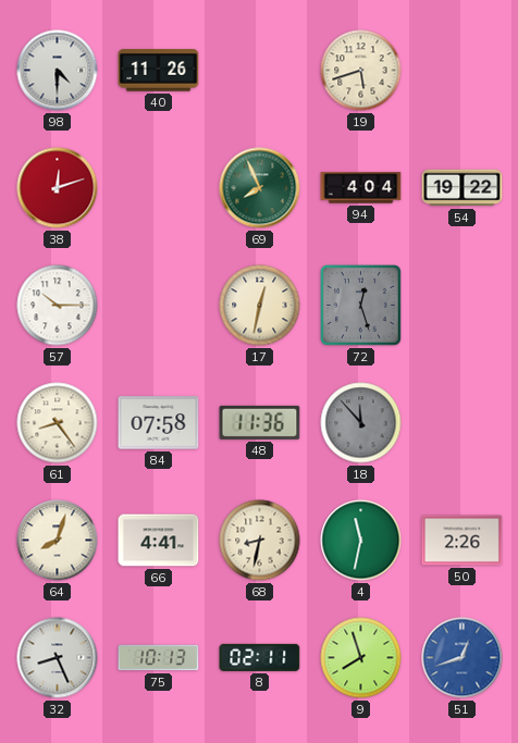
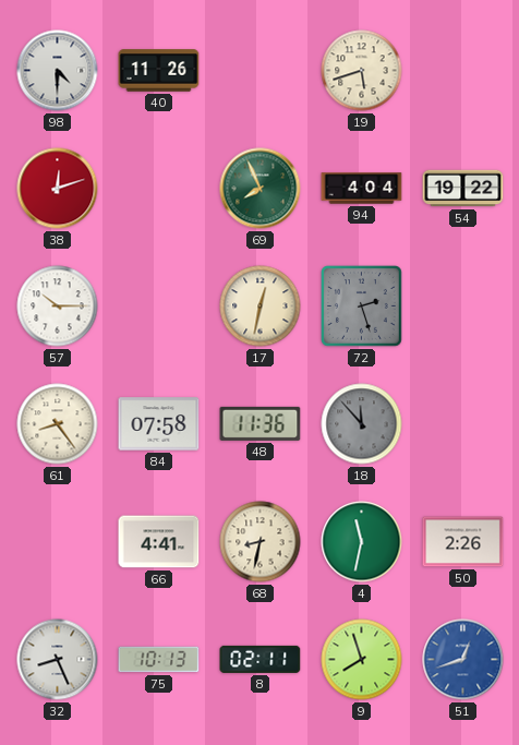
72: 12:27 -> 2:27 (362, 307)
64: 8:03 -> none (58, 541)
